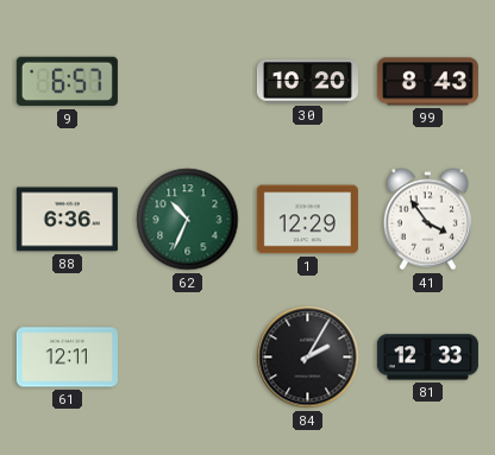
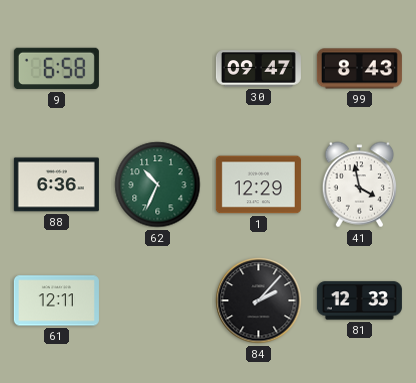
9: 6:57 -> 6:58 (56, 69)
30: 10:20 -> 09:47 (258, 69)
41: 3:54 -> 3:58 (359, 185)
84: 2:05 -> 2:07 (259, 301)
